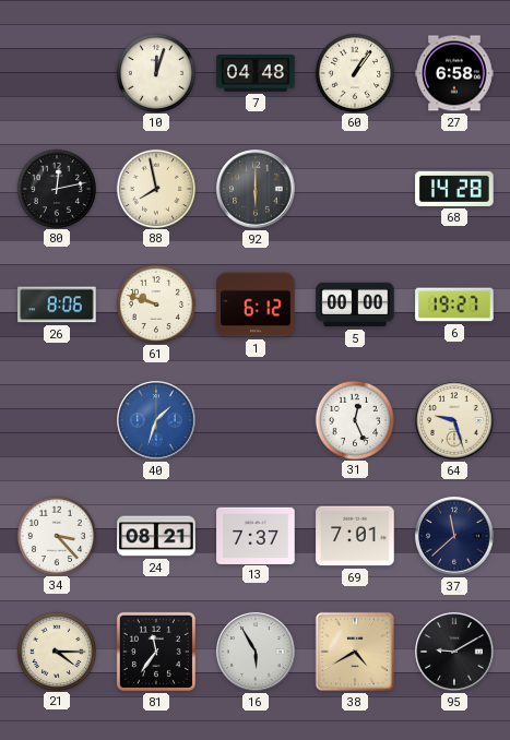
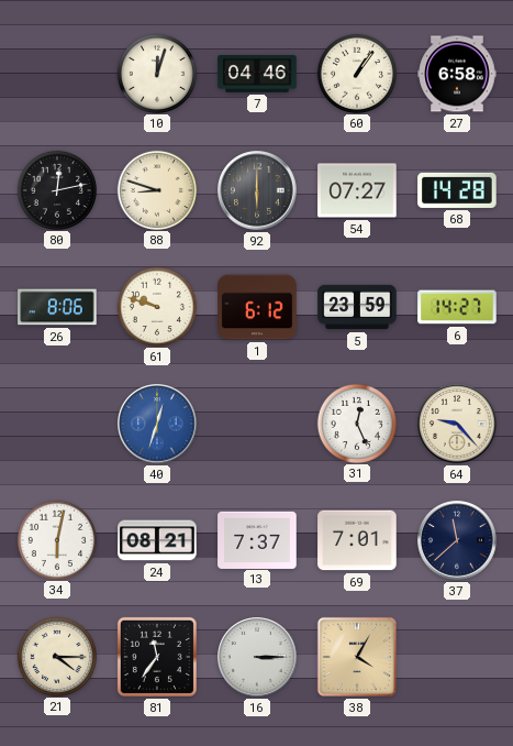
7: 04:48 -> 04:46 (257, 74)
88: 7:58 -> 8:48 (156, 189)
54: none -> 07:27 (357, 190)
5: 00:00 -> 23:59 (357, 307)
6: 19:27 -> 14:27 (457, 307)
40: 1:33 -> 12:33 (157, 424)
64: 9:27 -> 9:23 (457, 424)
34: 3:23 -> 6:02 (56, 539)
16: 5:55 -> 3:15 (257, 657)
38: 4:40 -> 4:05 (357, 657)
95: 9:10 -> none (454, 652)
